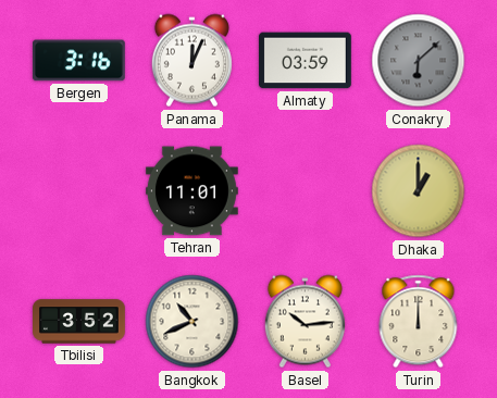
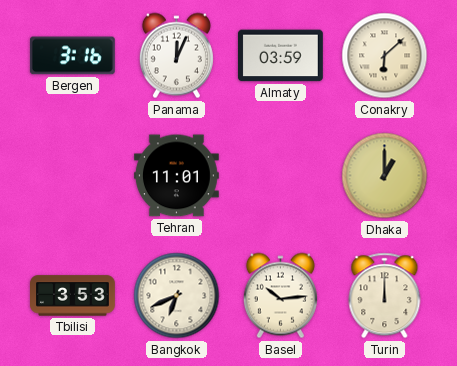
Conakry dial: grey -> cream (385, 56)
Tbilisi: 3:52 -> 3:53 (73, 296)
Bangkok: 10:41 -> 6:41 (177, 296)
